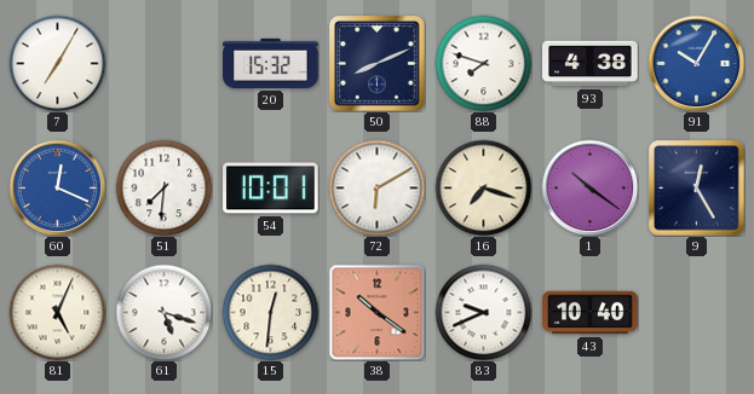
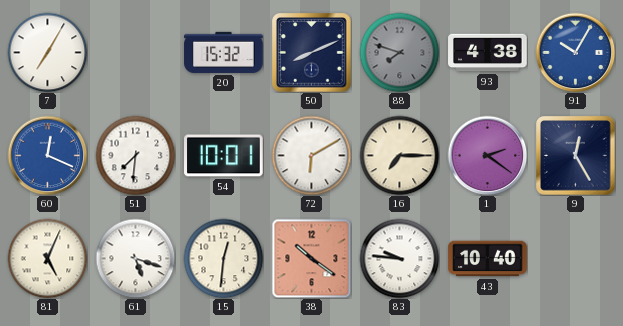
88 dial: white -> grey (399, 52)
16: 7:18 -> 7:15 (399, 155)
1: 10:21 -> 2:21 (487, 155)
83: 9:41 -> 9:46 (399, 258)
